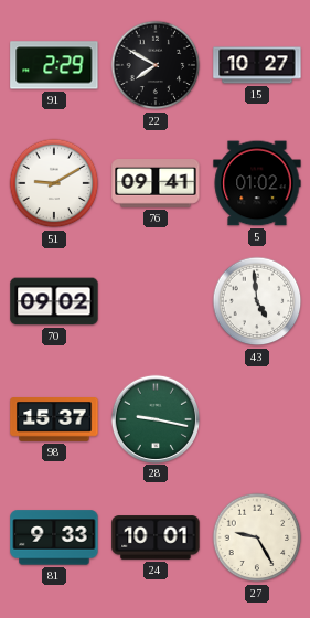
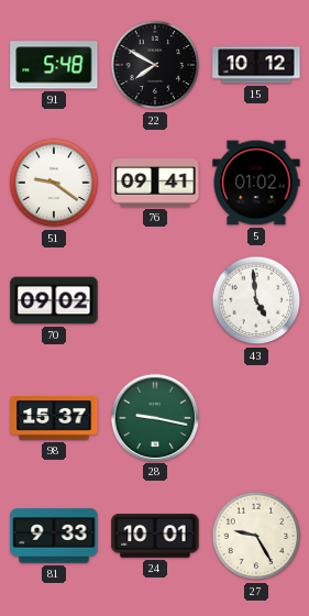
91: 2:29 -> 5:48 (54, 65)
15: 10:27 -> 10:12 (256, 65)
51: 9:10 -> 9:21 (54, 183)
